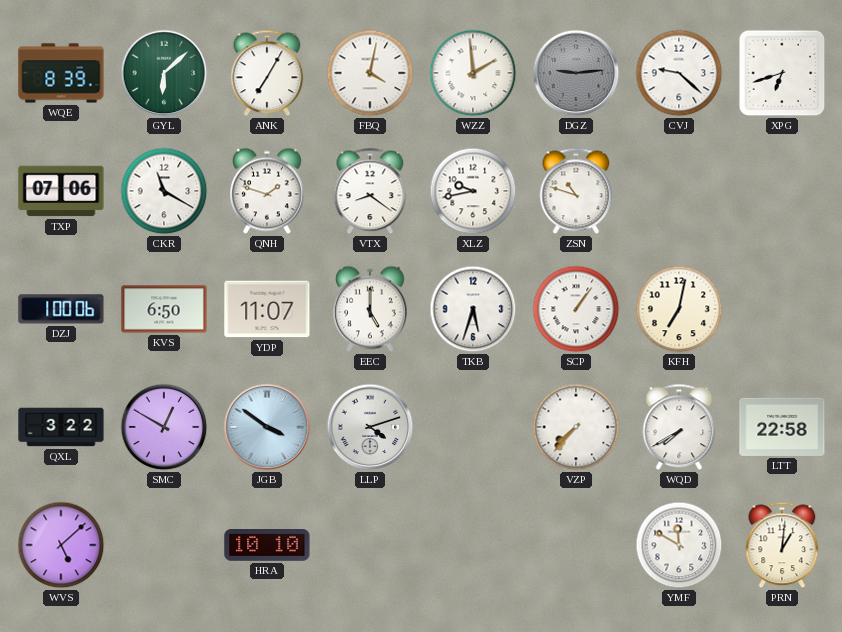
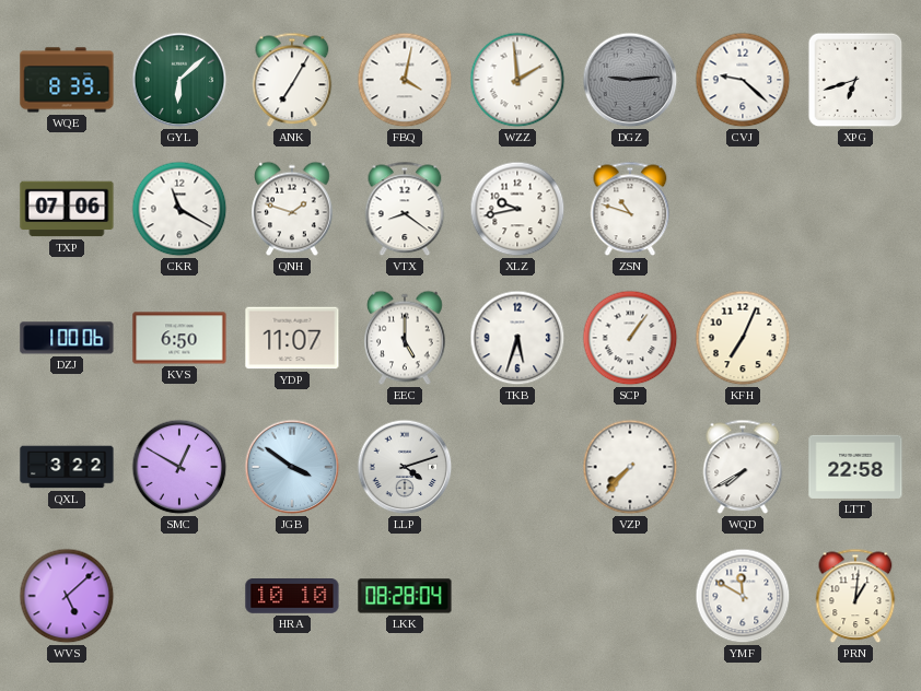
KFH: 7:02 -> 7:04 (743, 338)
LKK: none -> 08:28 (405, 596)
